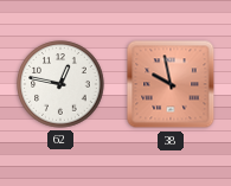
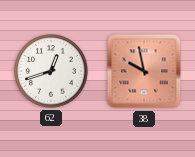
62: 12:47 -> 12:42 (51, 71)
